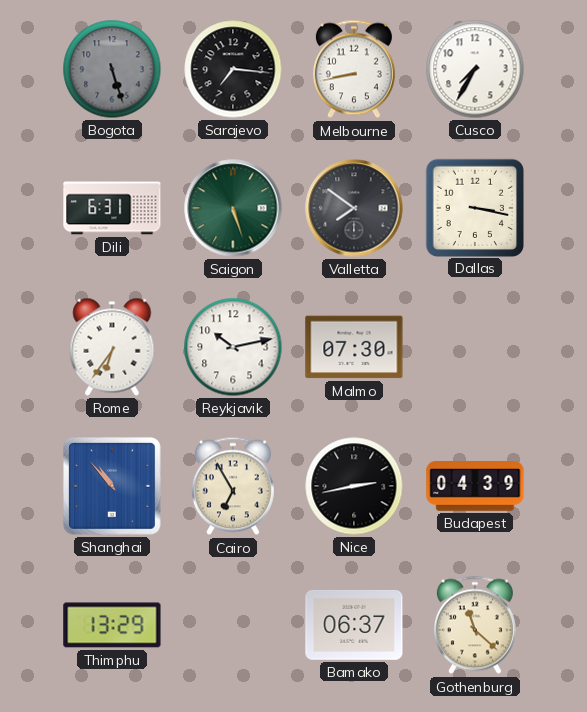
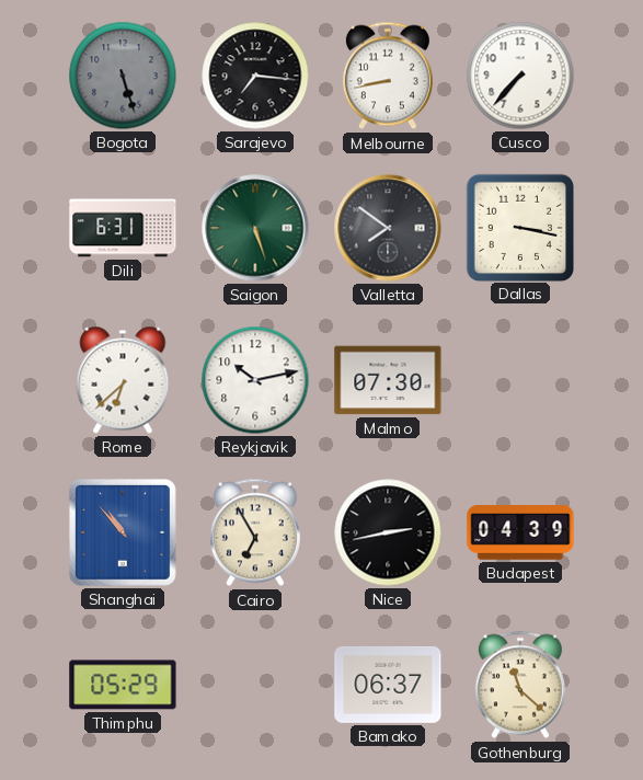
Cusco: 7:35 -> 7:37 (520, 76)
Rome: 6:36 -> 6:38 (123, 380)
Thimphu: 13:29 -> 05:29 (123, 685)
